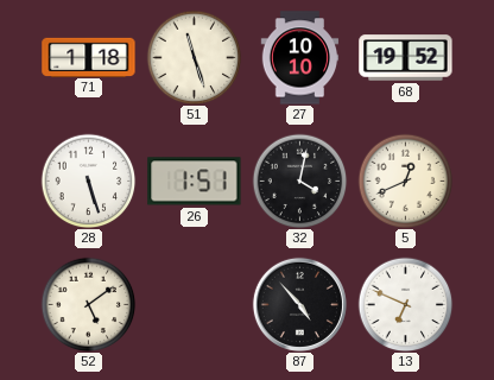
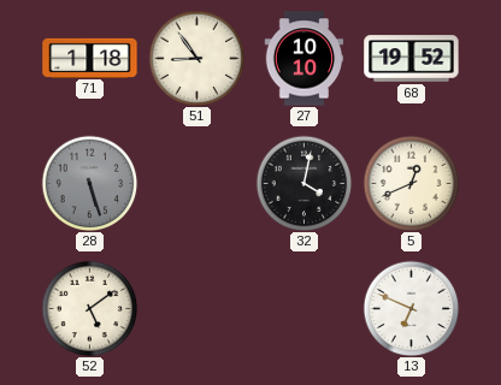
51: 11:27 -> 8:54 (196, 58)
28 dial: white -> grey (89, 183)
26: 1:51 -> none (195, 182)
87: 4:53 -> none (299, 304)
